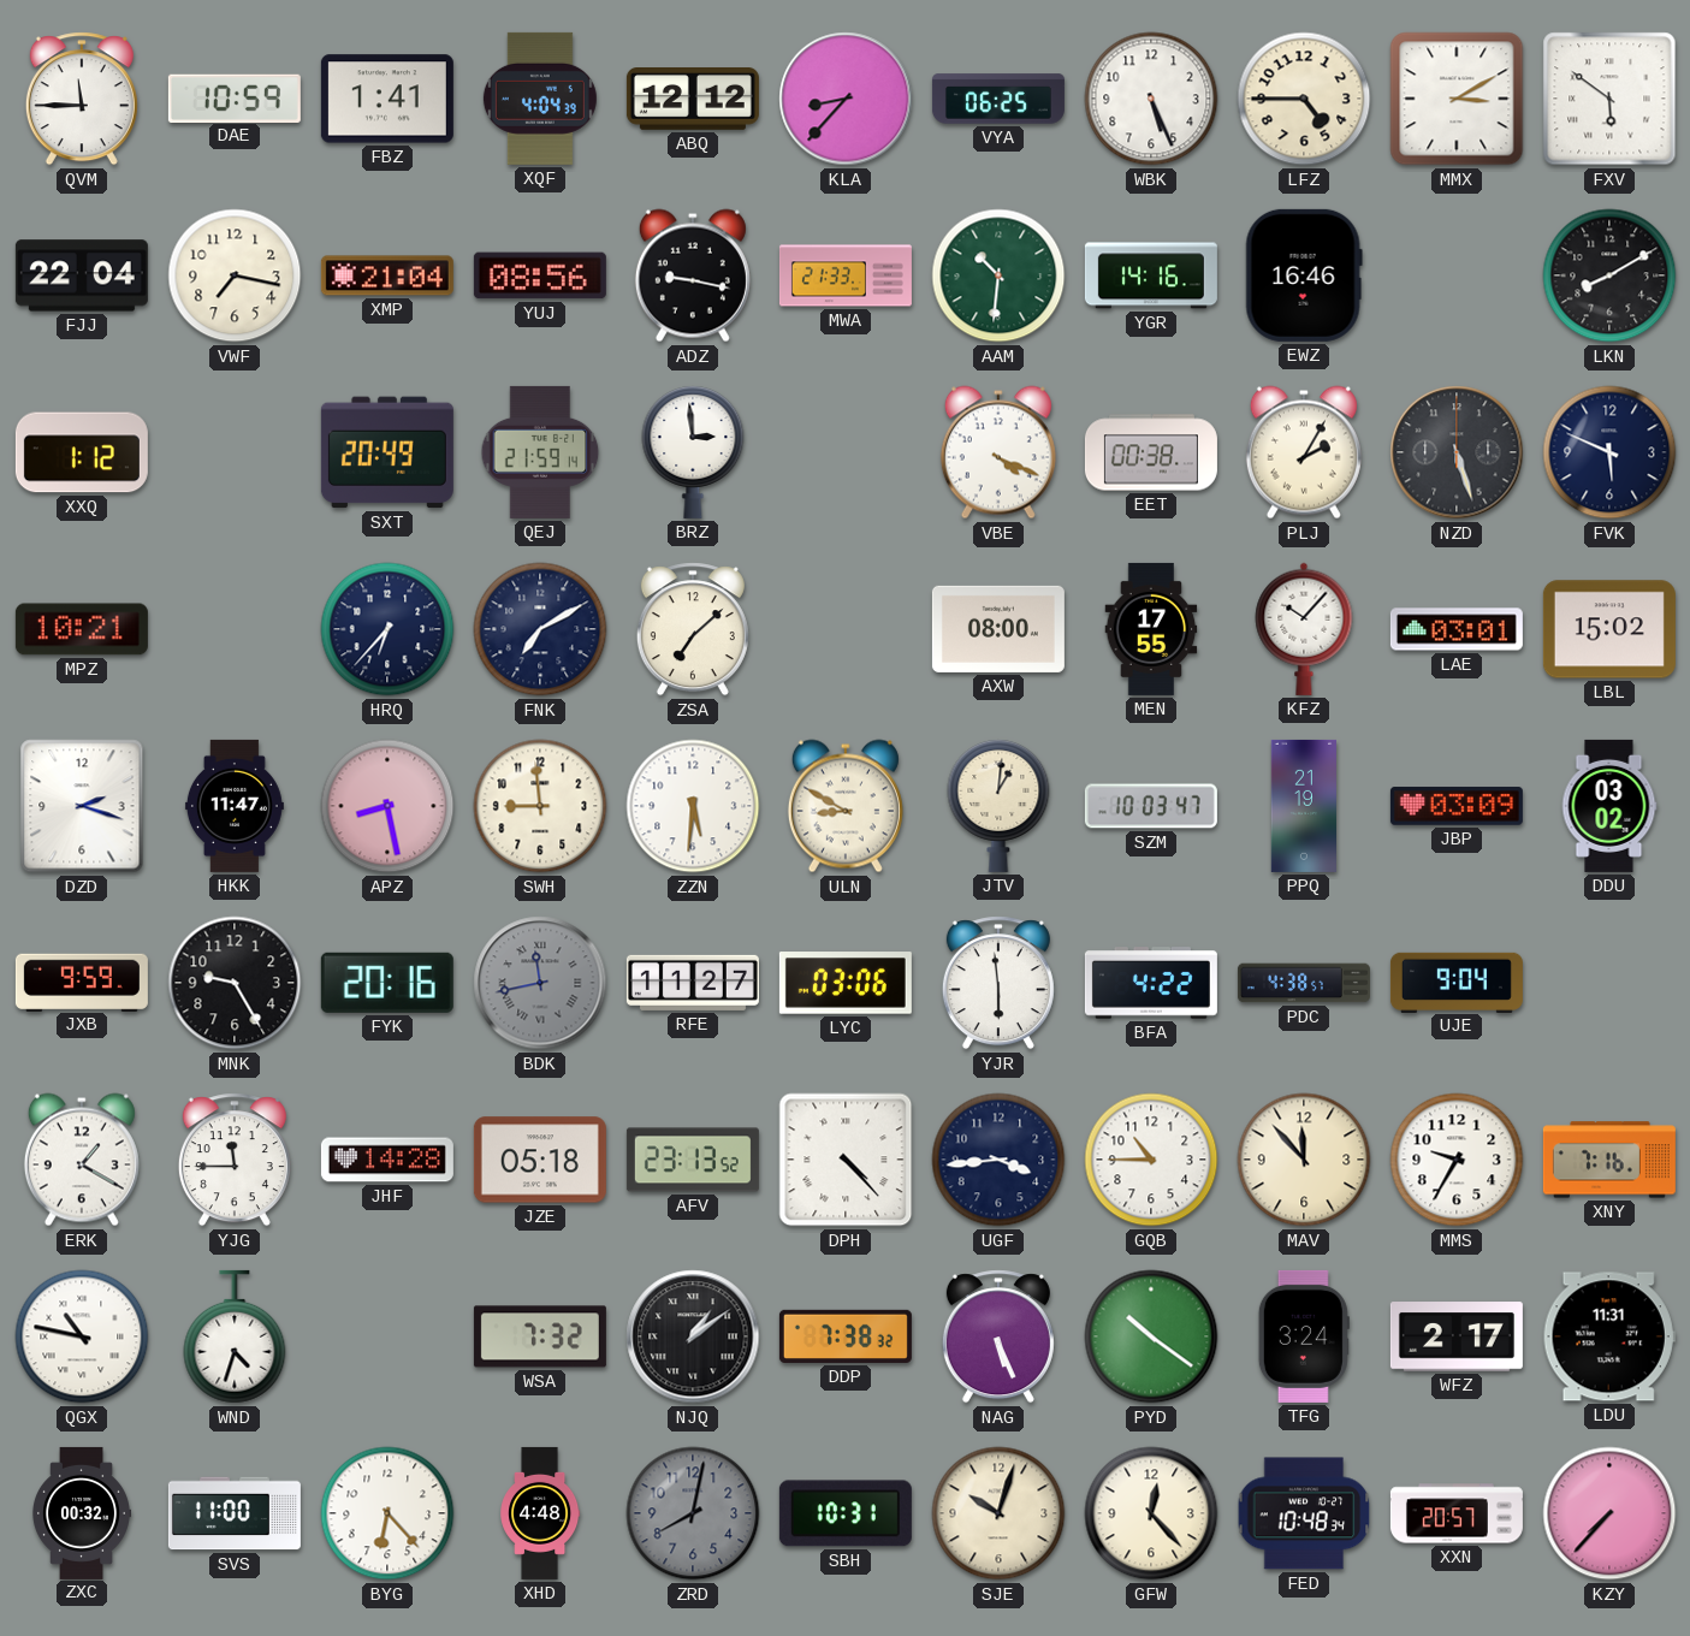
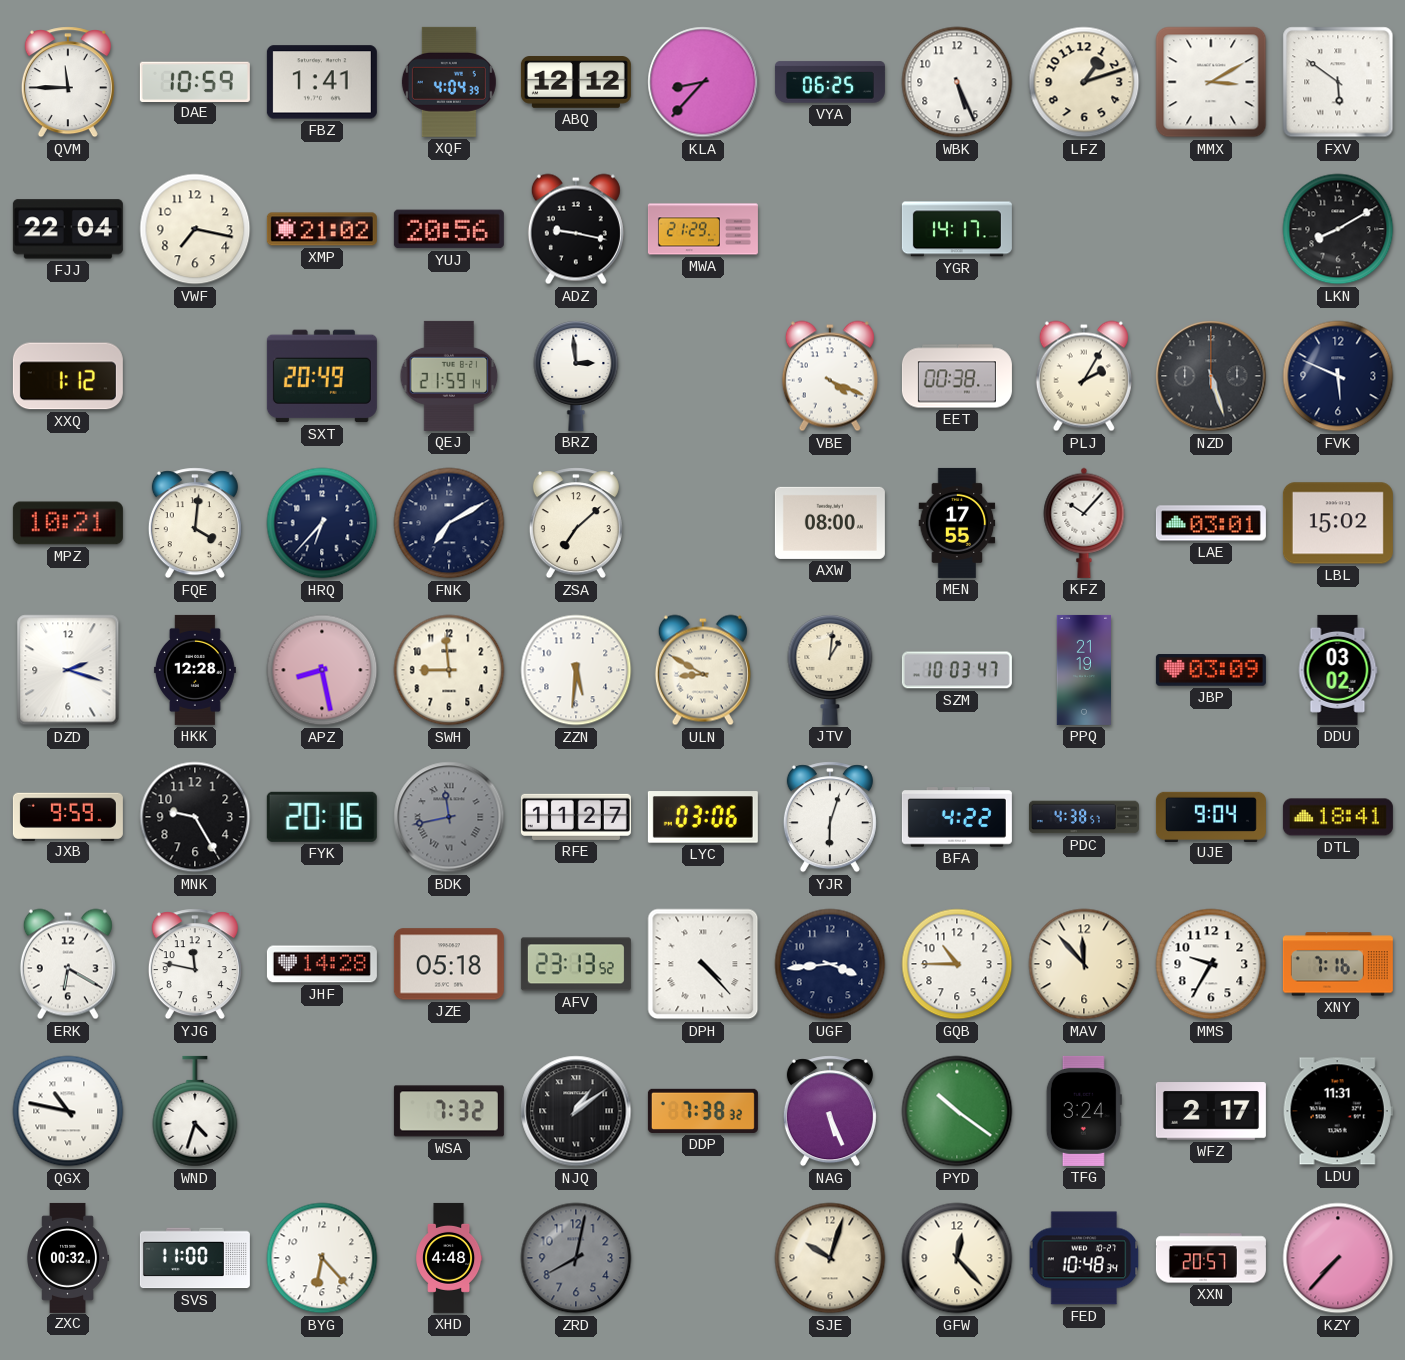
LFZ: 4:45 -> 1:12 (1084, 82)
XMP: 21:04 -> 21:02 (322, 229)
YUJ: 08:56 -> 20:56 (449, 229)
MWA: 21:33 -> 21:29 (703, 229)
AAM: 10:31 -> none (998, 275)
YGR: 14:16 -> 14:17 (957, 229)
EWZ: 16:46 -> none (1304, 275)
FQE: none -> 4:01 (195, 523)
HKK: 11:47 -> 12:28 (195, 670)
YJR: 5:59 -> 6:03 (830, 817)
DTL: none -> 18:41 (1338, 817)
ERK: 1:20 -> 6:20 (68, 964)
YJG: 11:45 -> 11:47 (195, 964)
SBH: 10:31 -> none (846, 1513)
